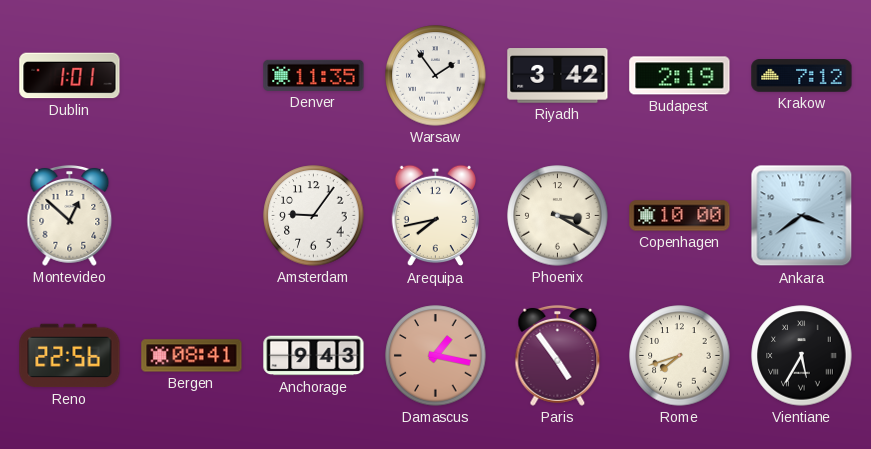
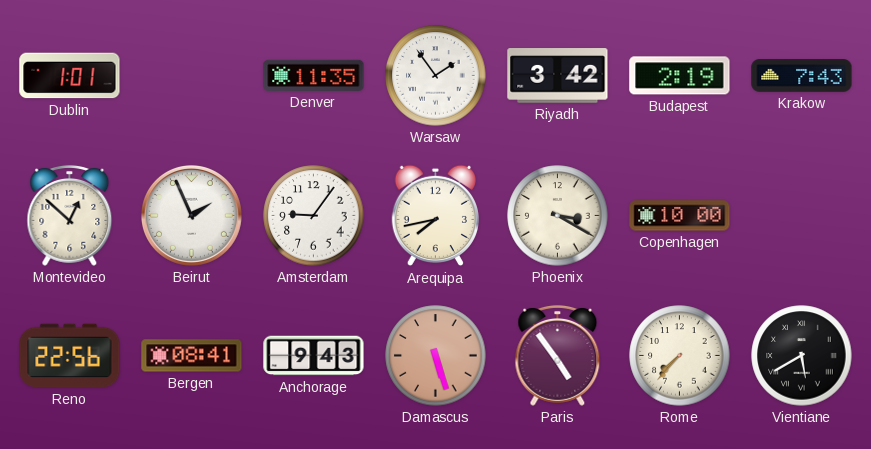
Krakow: 7:12 -> 7:43 (802, 76)
Beirut: none -> 1:56 (192, 216)
Ankara: 3:39 -> none (802, 216)
Damascus: 1:17 -> 5:27 (436, 356)
Rome: 7:42 -> 7:37 (680, 356)
Vientiane: 5:35 -> 5:40 (802, 356)
